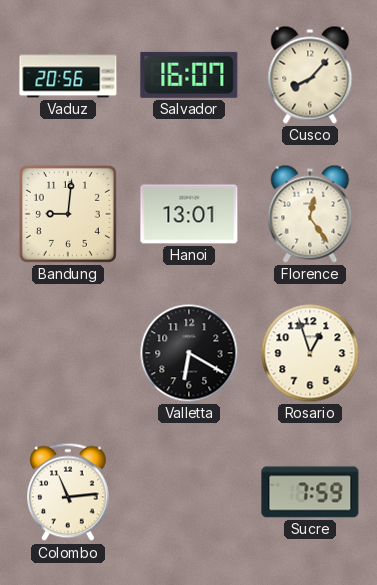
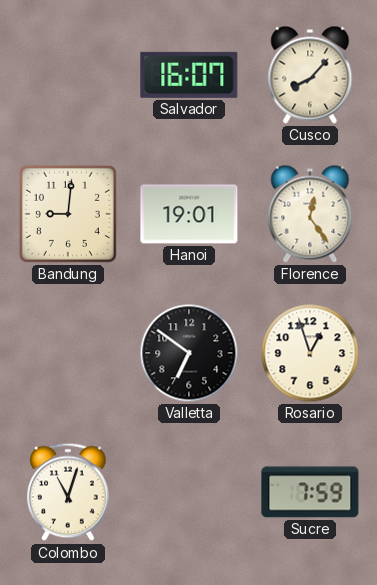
Vaduz: 20:56 -> none (68, 75)
Hanoi: 13:01 -> 19:01 (189, 214)
Valletta: 6:20 -> 6:51 (189, 353)
Colombo: 11:14 -> 11:03 (68, 492)
